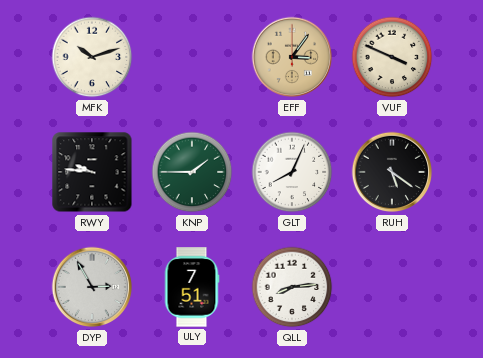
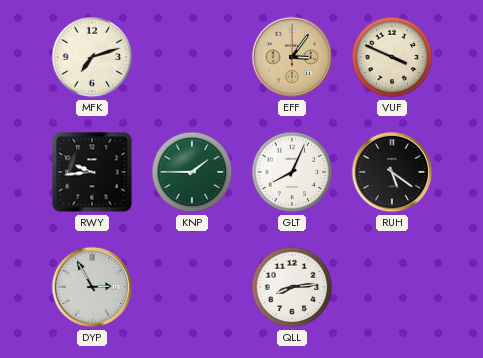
MFK: 10:12 -> 7:12 (92, 57)
RWY: 9:46 -> 9:44 (92, 172)
ULY: 7:51 -> none (192, 287)
